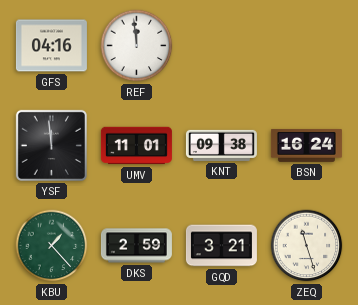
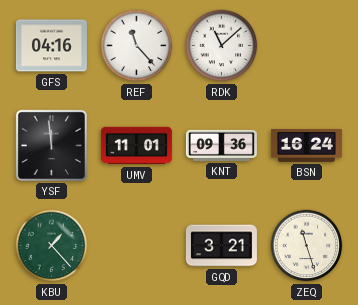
REF: 11:59 -> 11:23 (137, 46)
RDK: none -> 11:08 (222, 46)
KNT: 09:38 -> 09:36 (221, 145)
DKS: 2:59 -> none (136, 246)
